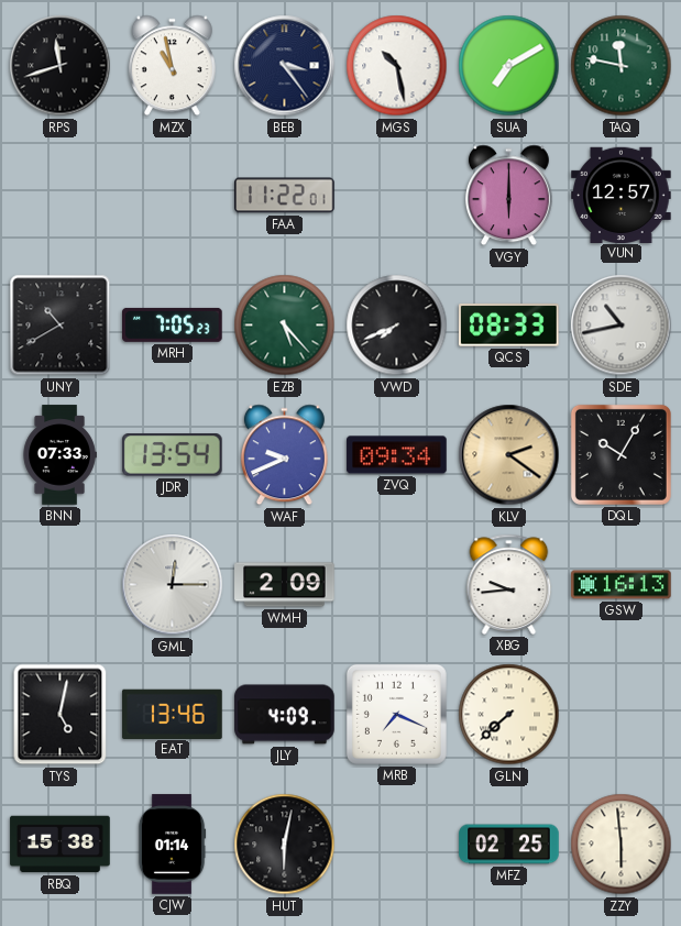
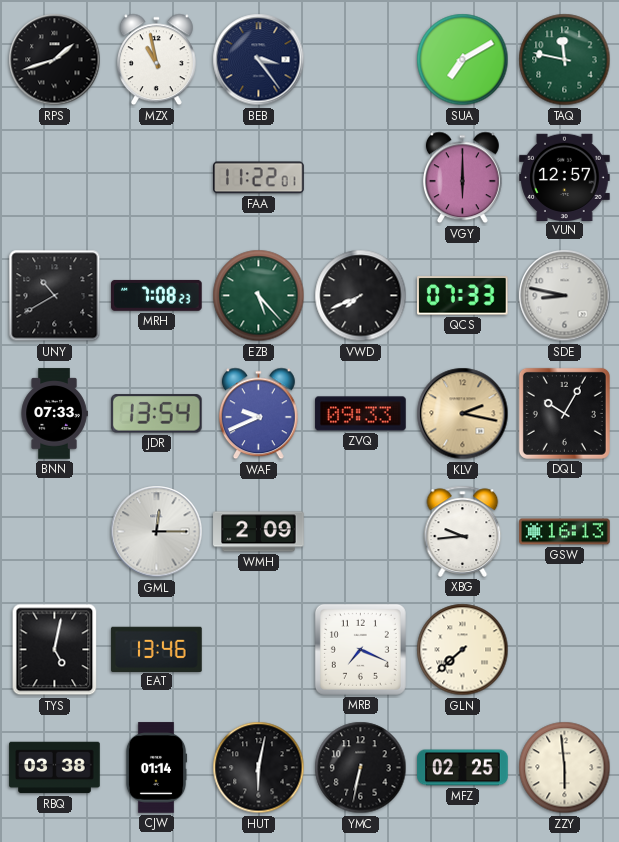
RPS: 11:42 -> 1:42 (55, 60)
MGS: 10:28 -> none (397, 66)
MRH: 7:05 -> 7:08 (157, 295)
QCS: 08:33 -> 07:33 (462, 296)
SDE: 10:43 -> 8:47 (565, 296)
ZVQ: 09:34 -> 09:33 (361, 414)
KLV: 2:21 -> 2:17 (463, 414)
JLY: 4:09 -> none (285, 715)
RBQ: 15:38 -> 03:38 (55, 768)
YMC: none -> 6:32 (361, 768)
